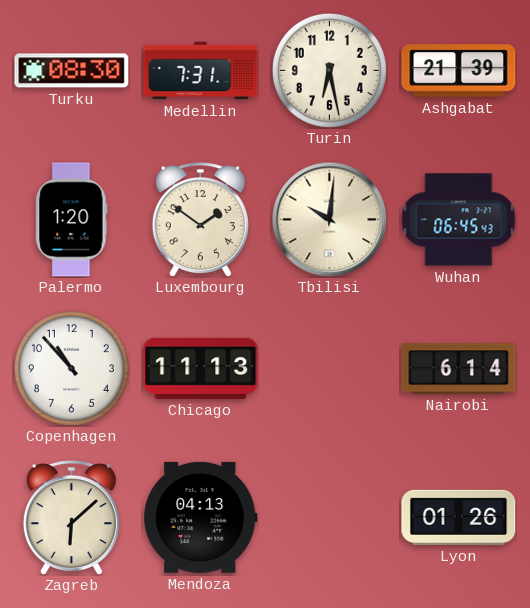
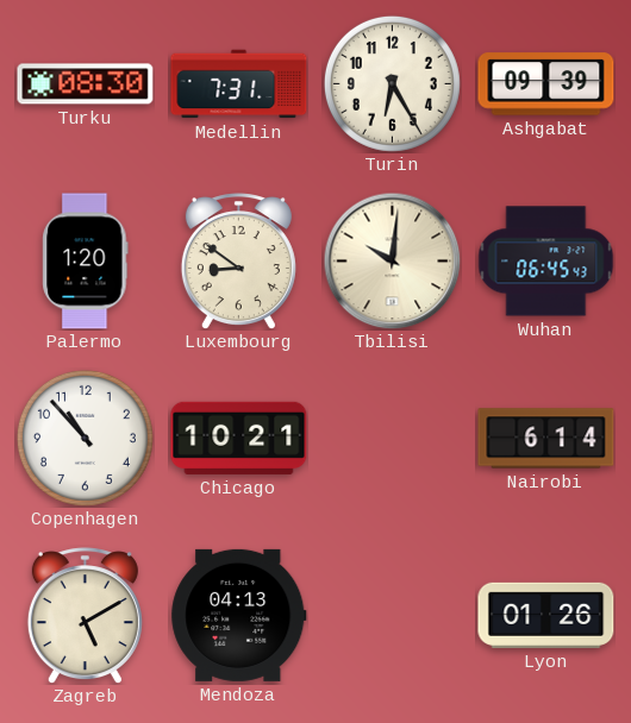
Turin: 6:28 -> 6:25 (392, 83)
Ashgabat: 21:39 -> 09:39 (546, 84)
Luxembourg: 1:51 -> 8:51 (238, 262)
Chicago: 11:13 -> 10:21 (239, 438)
Zagreb: 6:08 -> 5:10 (85, 616)
